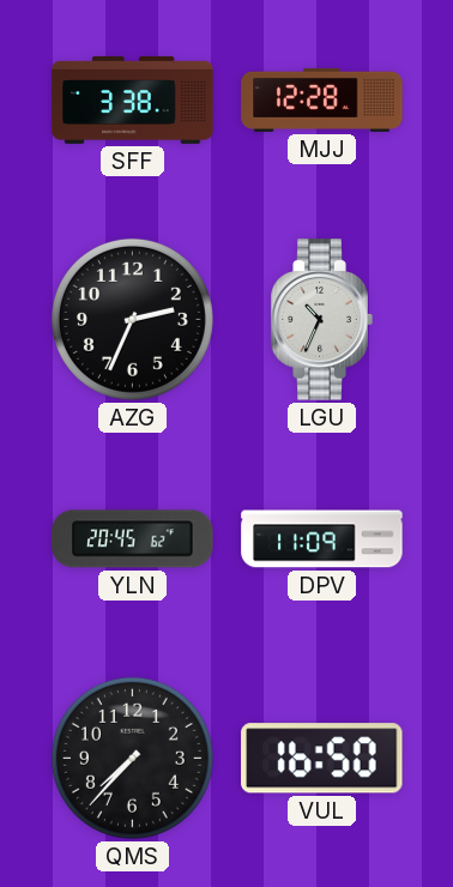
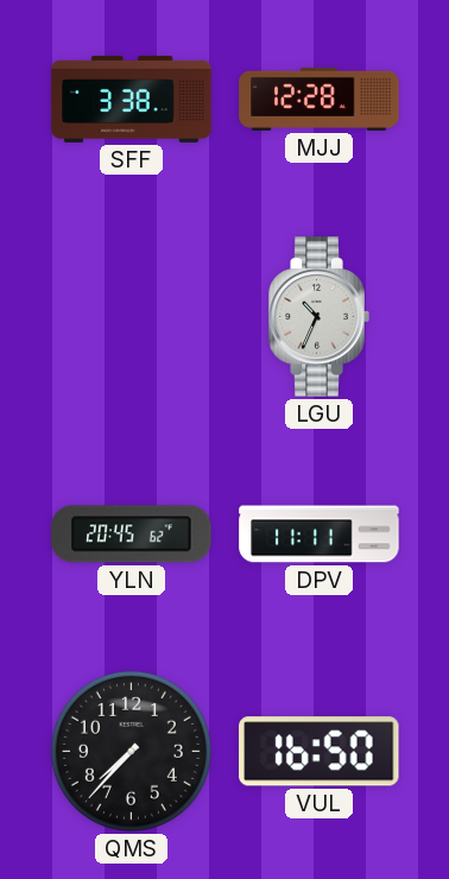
AZG: 2:34 -> none (132, 319)
DPV: 11:09 -> 11:11 (320, 535)
